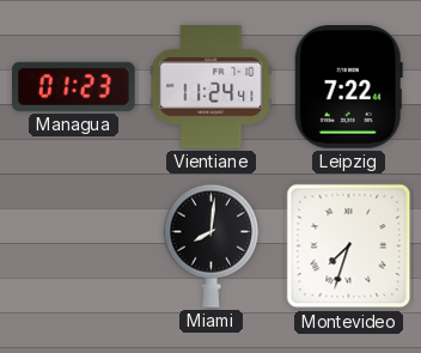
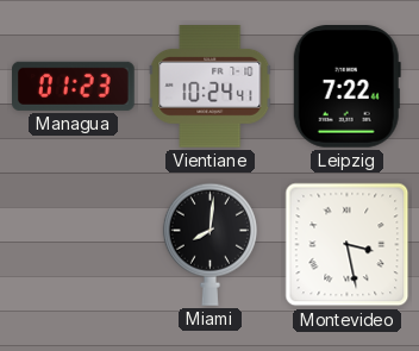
Vientiane: 11:24 -> 10:24 (211, 87)
Montevideo: 7:33 -> 3:28 (348, 245)
